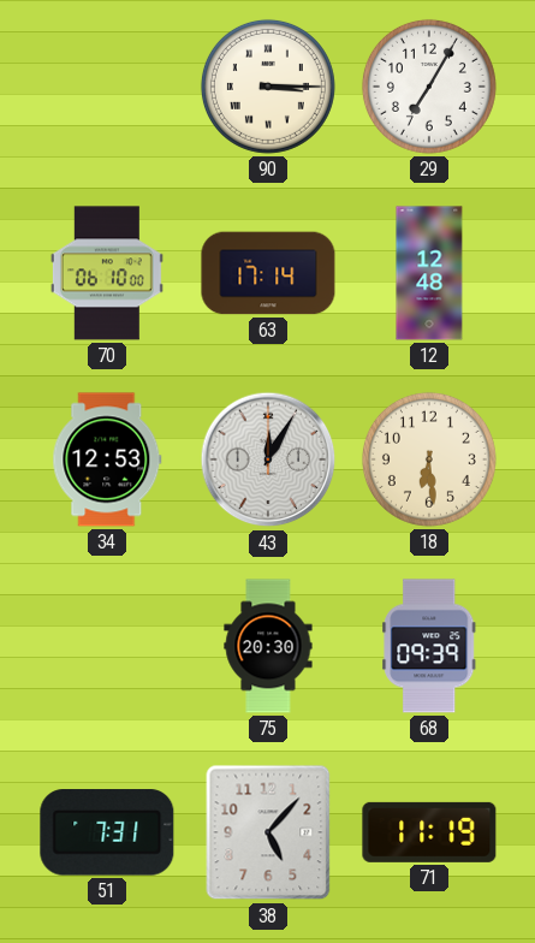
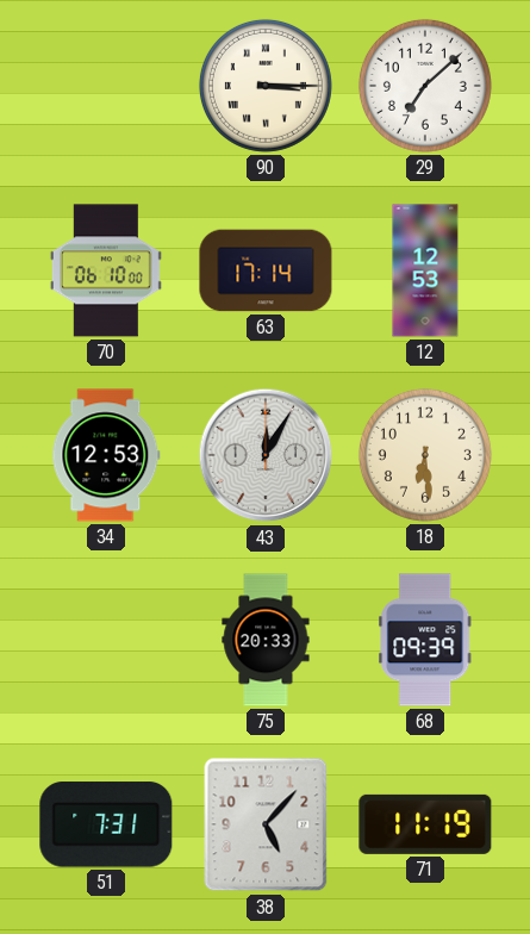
29: 7:05 -> 7:08 (425, 86)
12: 12:48 -> 12:53 (425, 270)
75: 20:30 -> 20:33 (266, 640)
